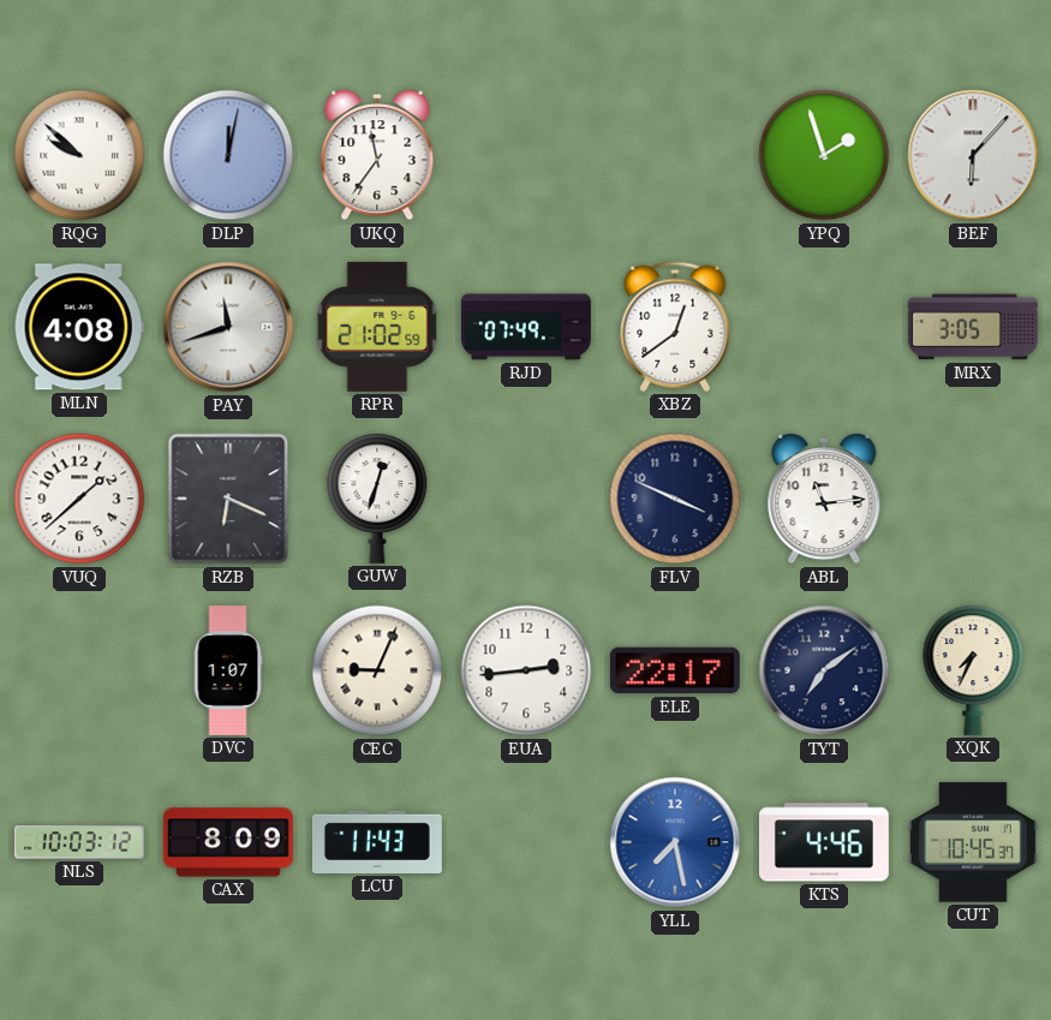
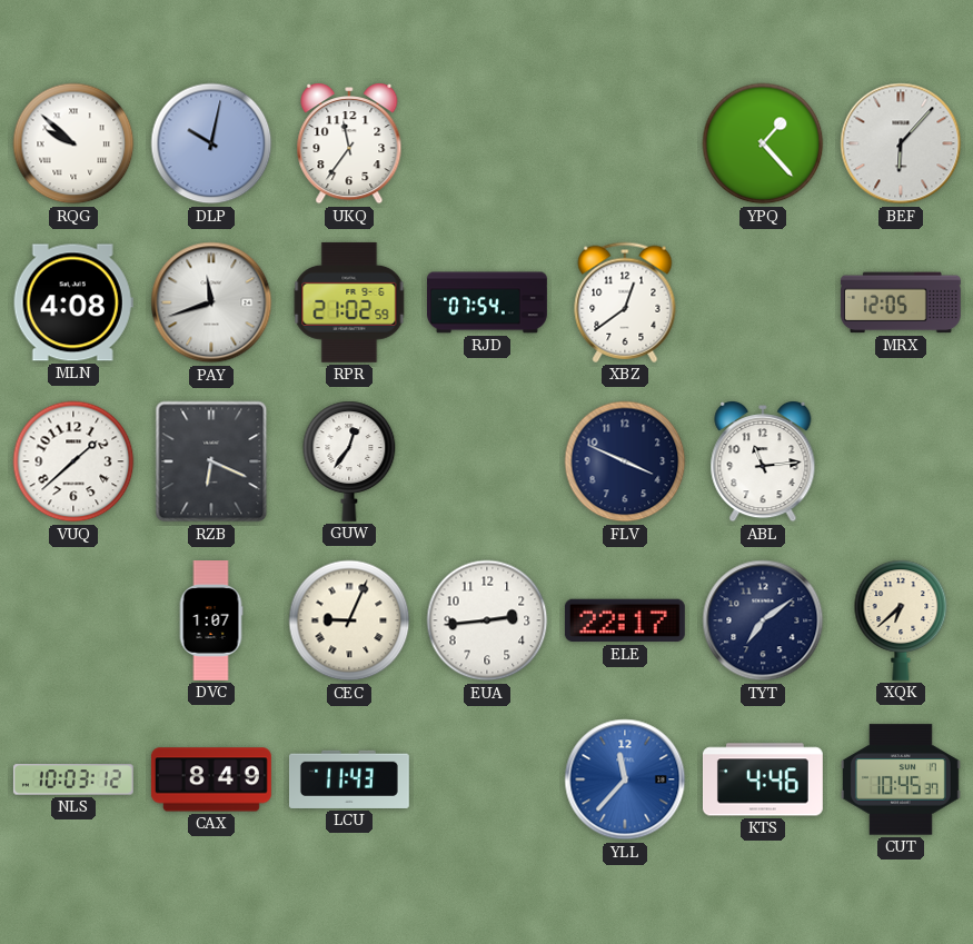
DLP: 12:02 -> 10:02 (211, 143)
YPQ: 1:57 -> 1:23 (763, 143)
RJD: 07:49 -> 07:54 (488, 302)
MRX: 3:05 -> 12:05 (901, 302)
GUW: 12:33 -> 12:36 (349, 461)
XQK: 7:34 -> 6:38 (901, 620)
CAX: 8:09 -> 8:49 (211, 779)
YLL: 7:28 -> 11:37 (625, 779)
